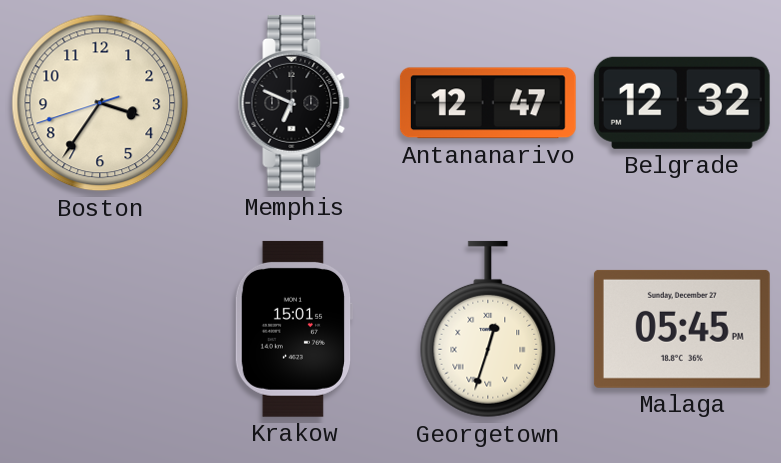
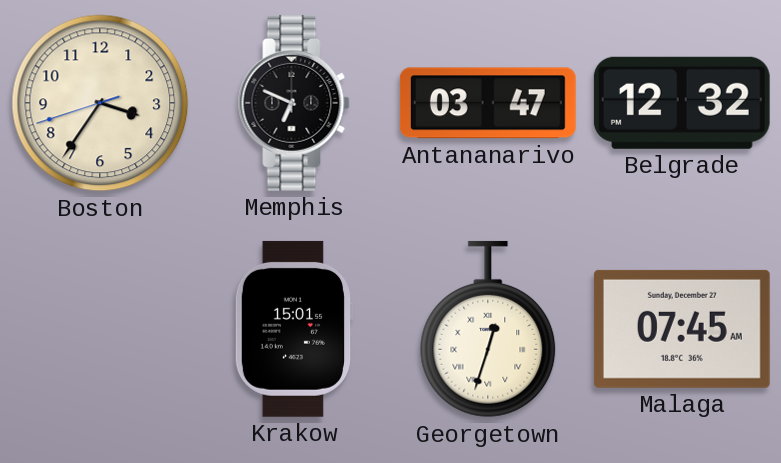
Antananarivo: 12:47 -> 03:47 (488, 103)
Malaga: 05:45 -> 07:45 (682, 329)
